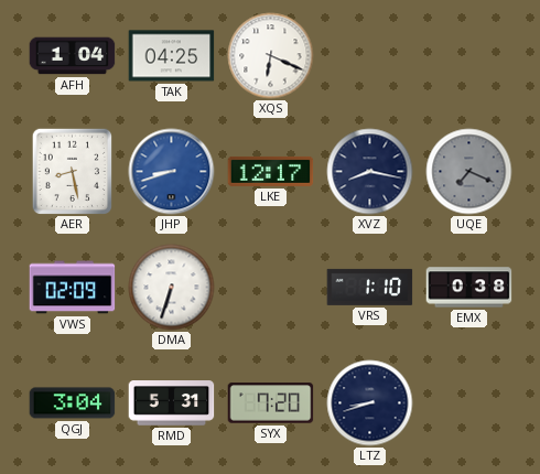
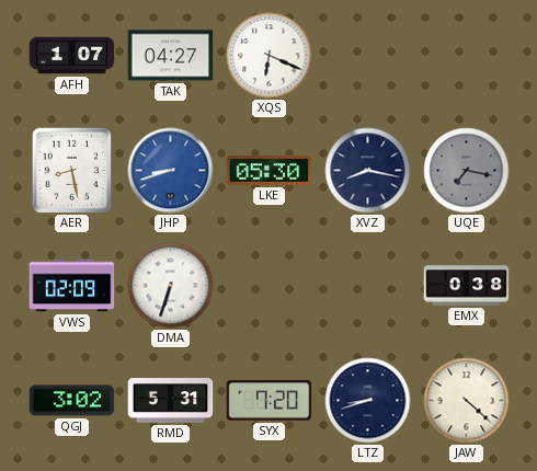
AFH: 1:04 -> 1:07 (72, 56)
TAK: 04:25 -> 04:27 (171, 56)
LKE: 12:17 -> 05:30 (270, 170)
UQE: 7:19 -> 7:17 (467, 171)
VRS: 1:10 -> none (370, 287)
QGJ: 3:04 -> 3:02 (72, 401)
JAW: none -> 4:22 (467, 401)
